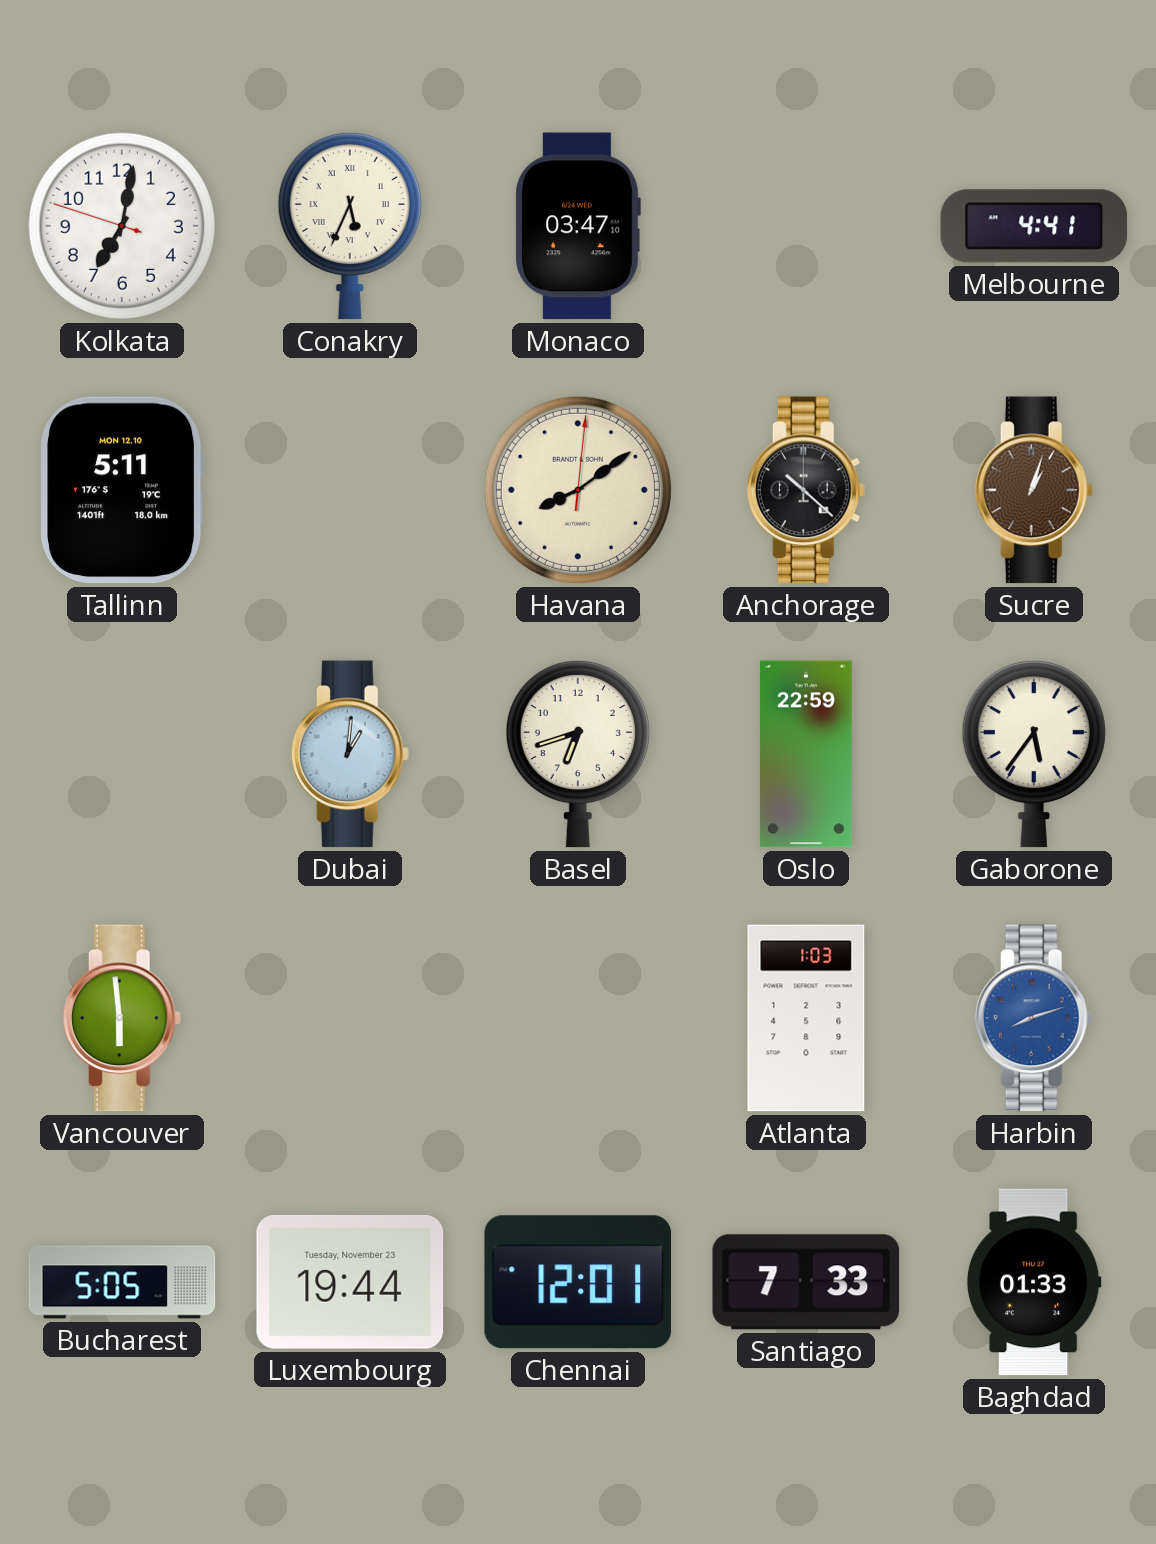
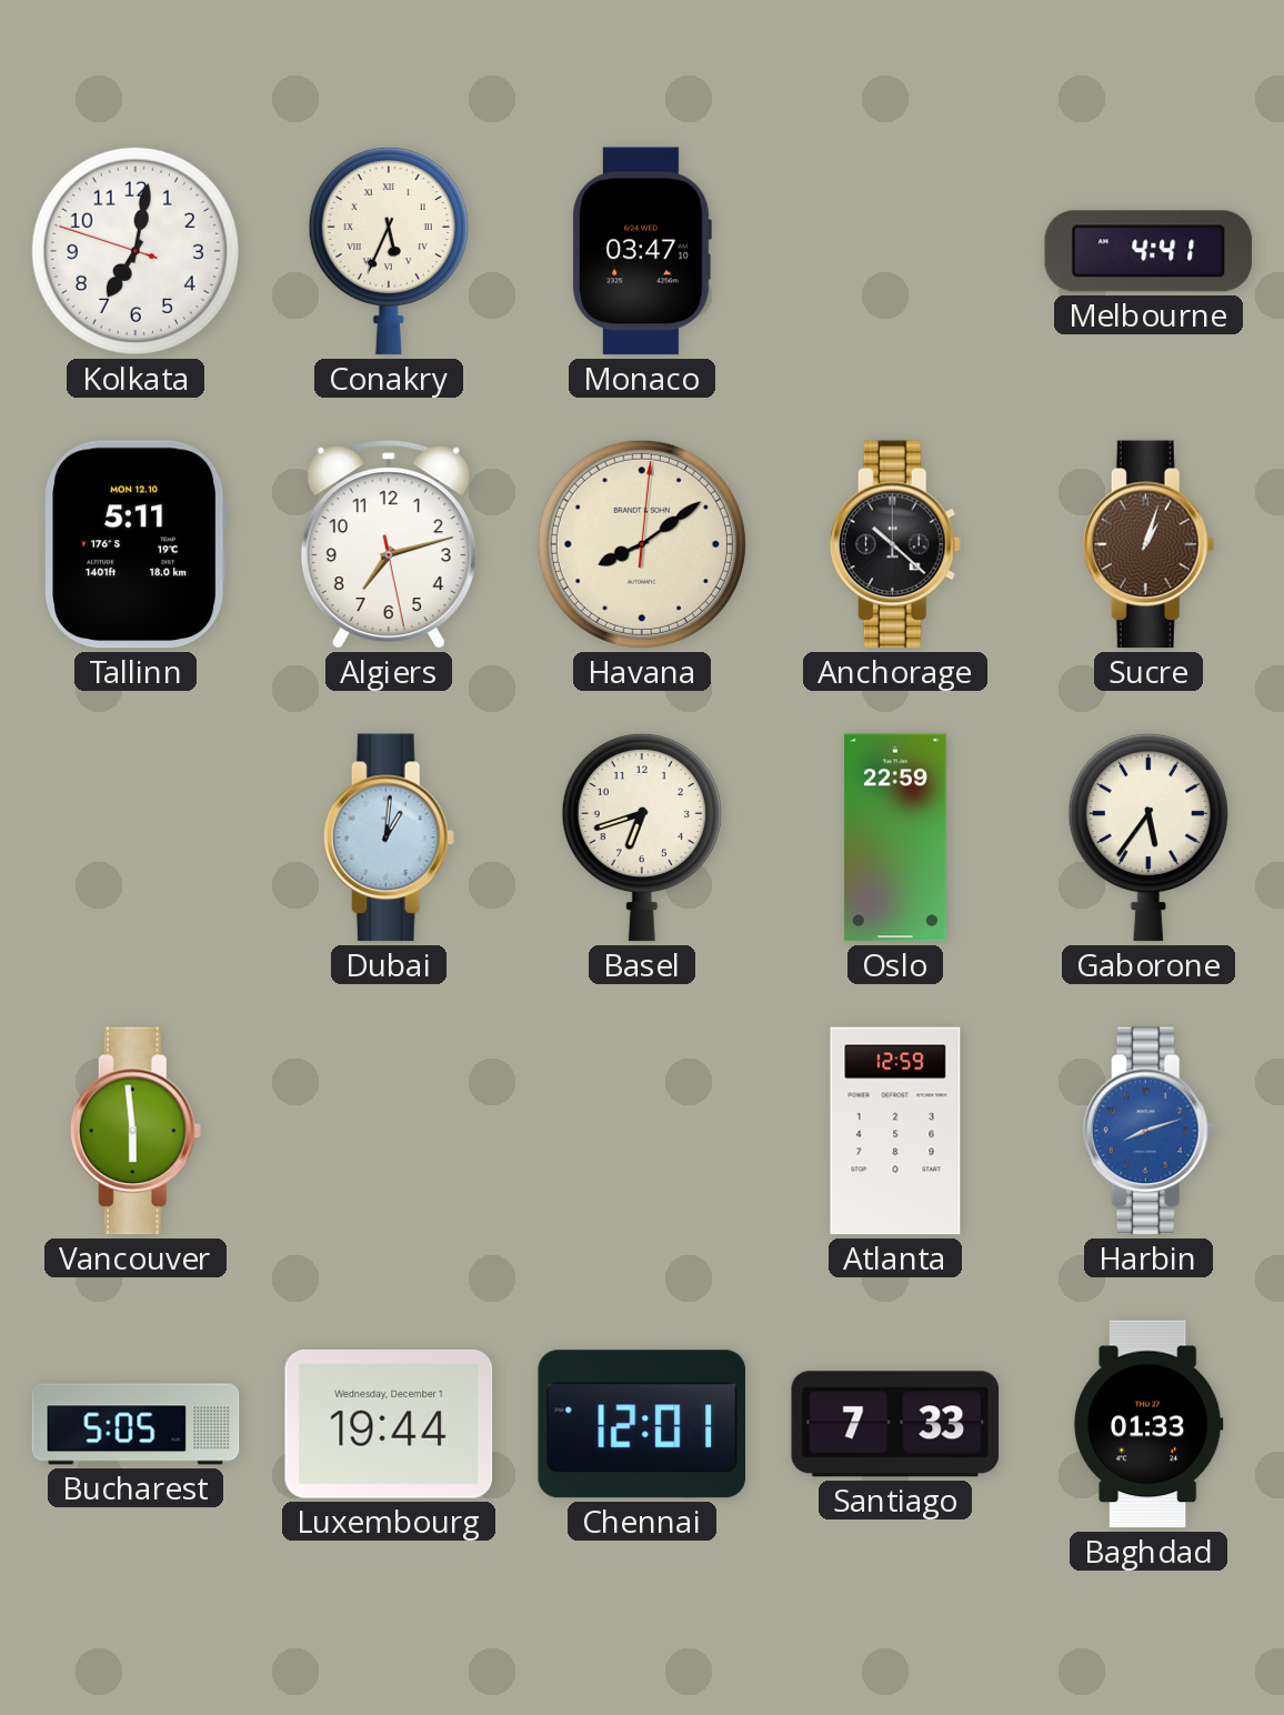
Algiers: none -> 7:12 (389, 544)
Atlanta: 1:03 -> 12:59 (895, 1131)
Luxembourg date: Tuesday, November 23 -> Wednesday, December 1 (389, 1424)
